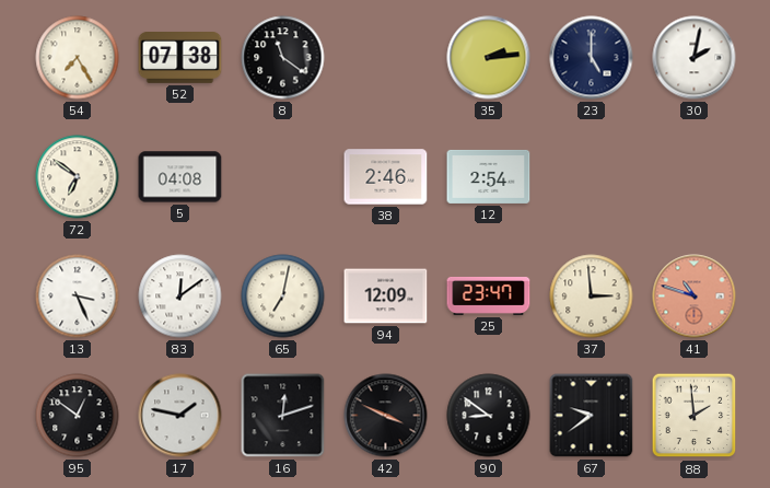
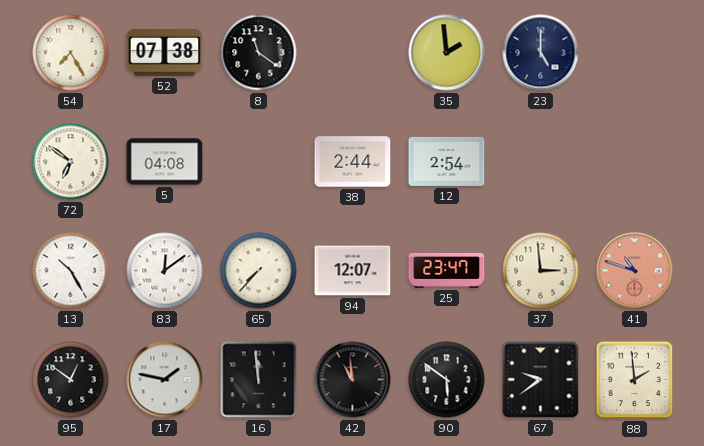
35: 2:14 -> 1:59 (447, 53)
30: 2:02 -> none (695, 58)
38: 2:46 -> 2:44 (353, 162)
13: 3:26 -> 10:25 (71, 271)
65: 7:02 -> 7:37 (259, 271)
94: 12:09 -> 12:07 (353, 271)
16: 12:12 -> 11:59 (259, 380)
42: 3:49 -> 10:59 (353, 380)
90: 8:51 -> 5:51 (447, 380)
